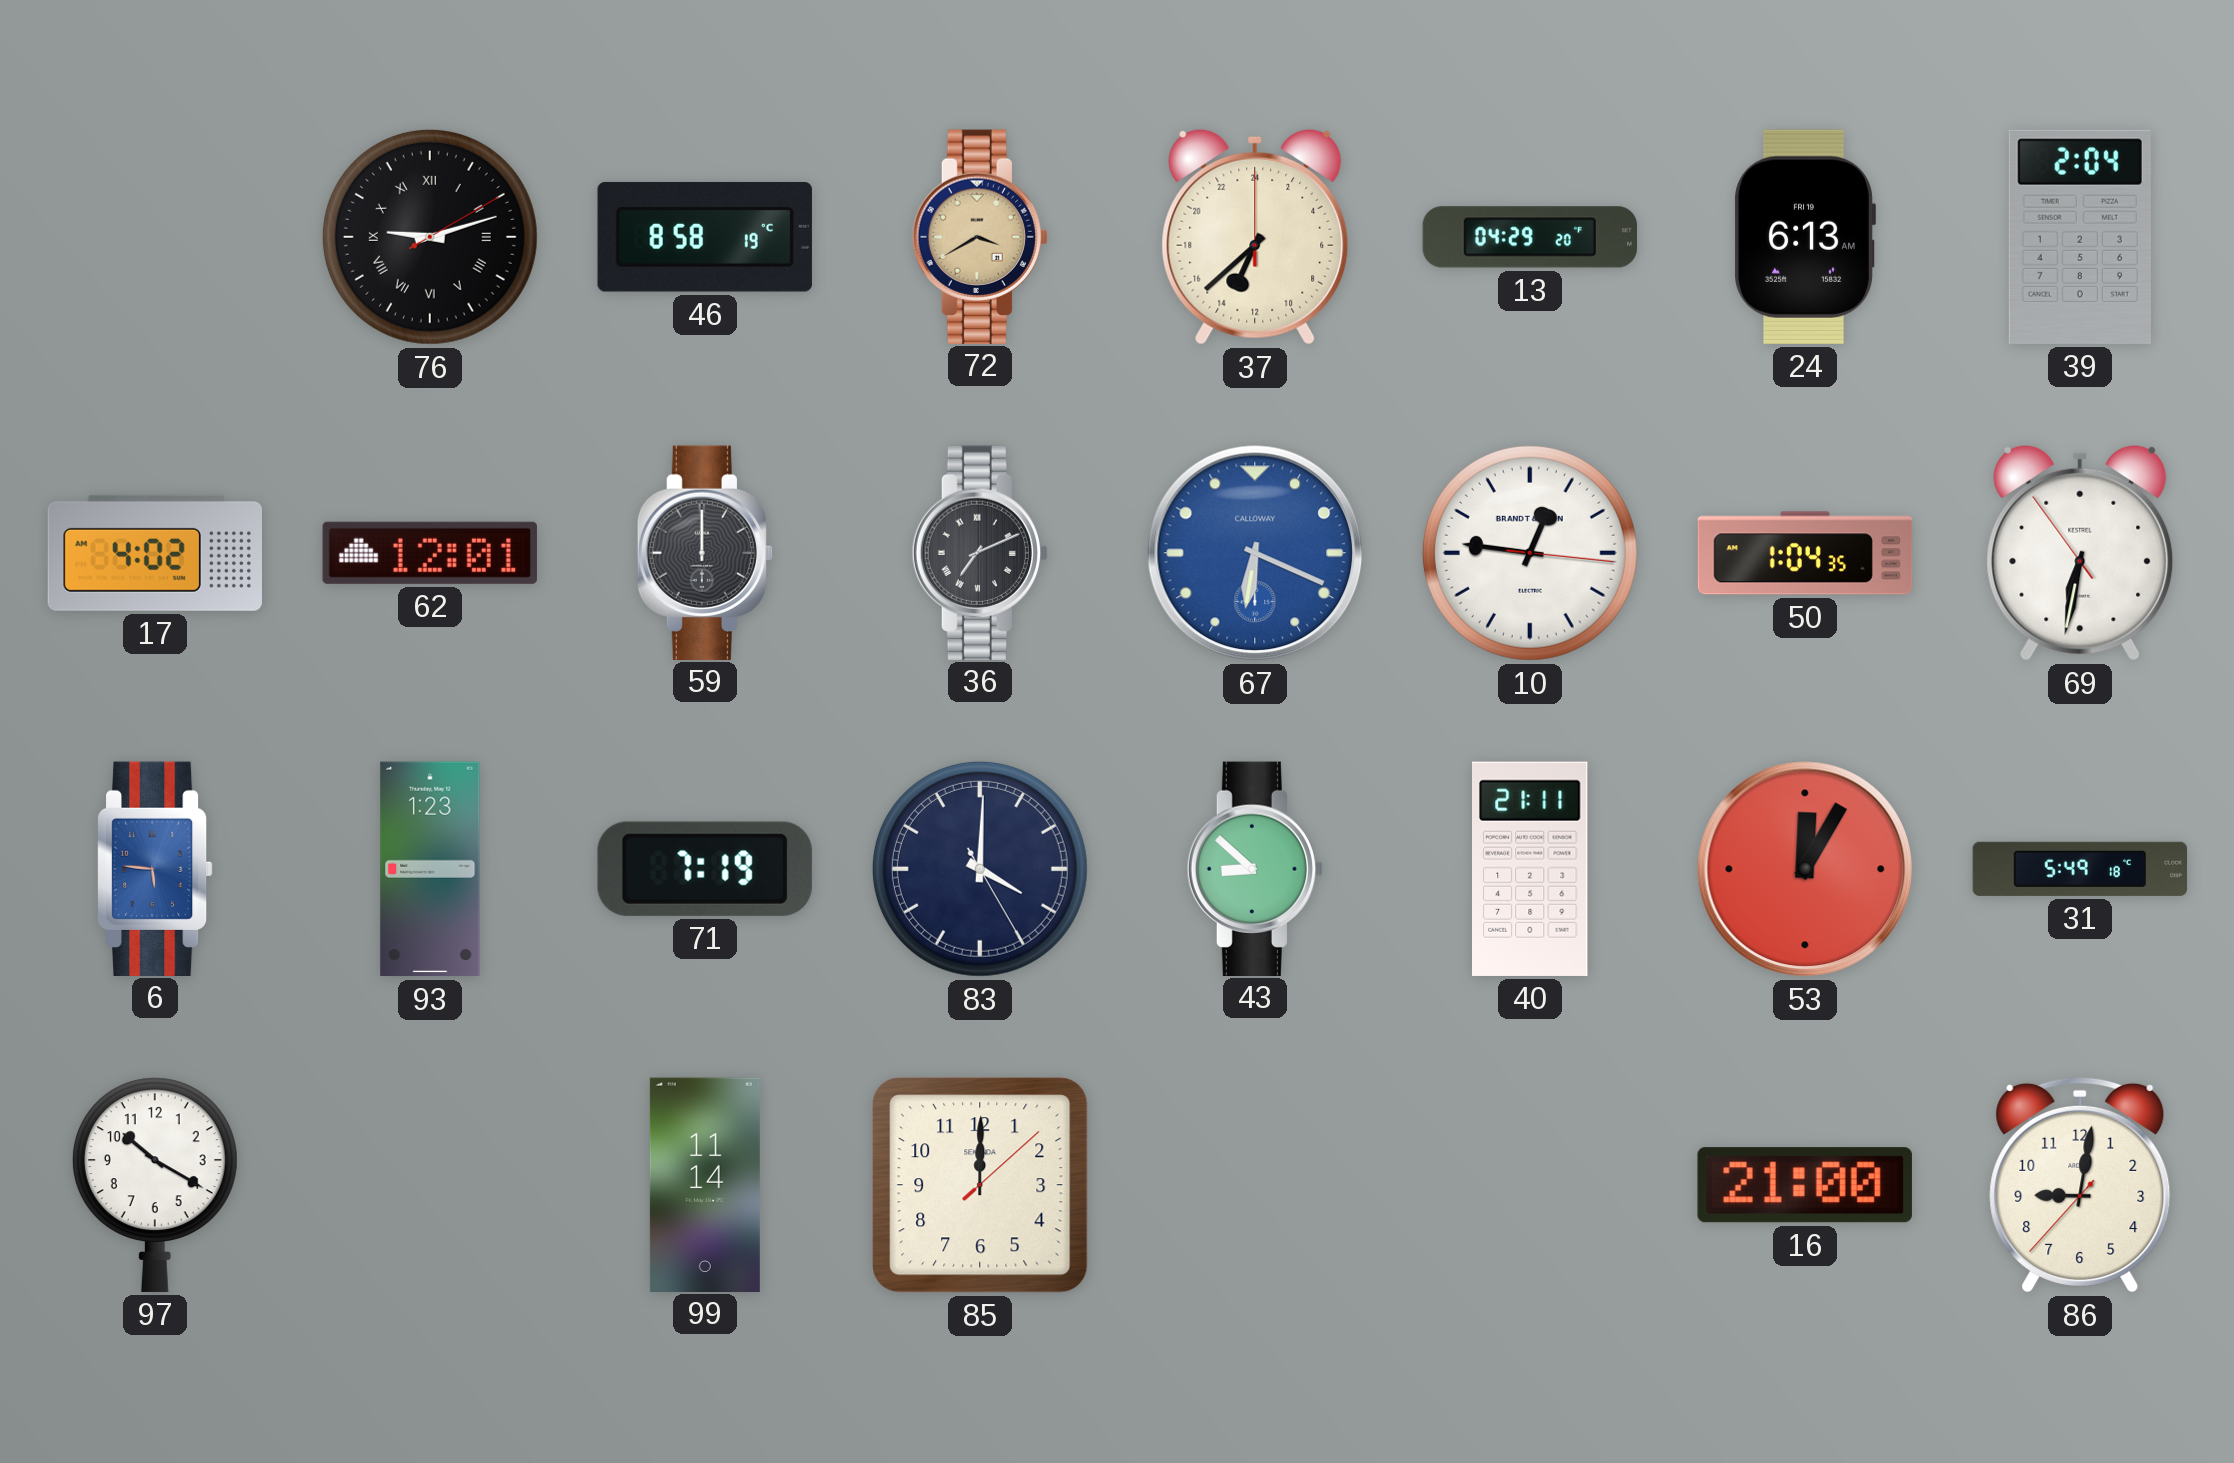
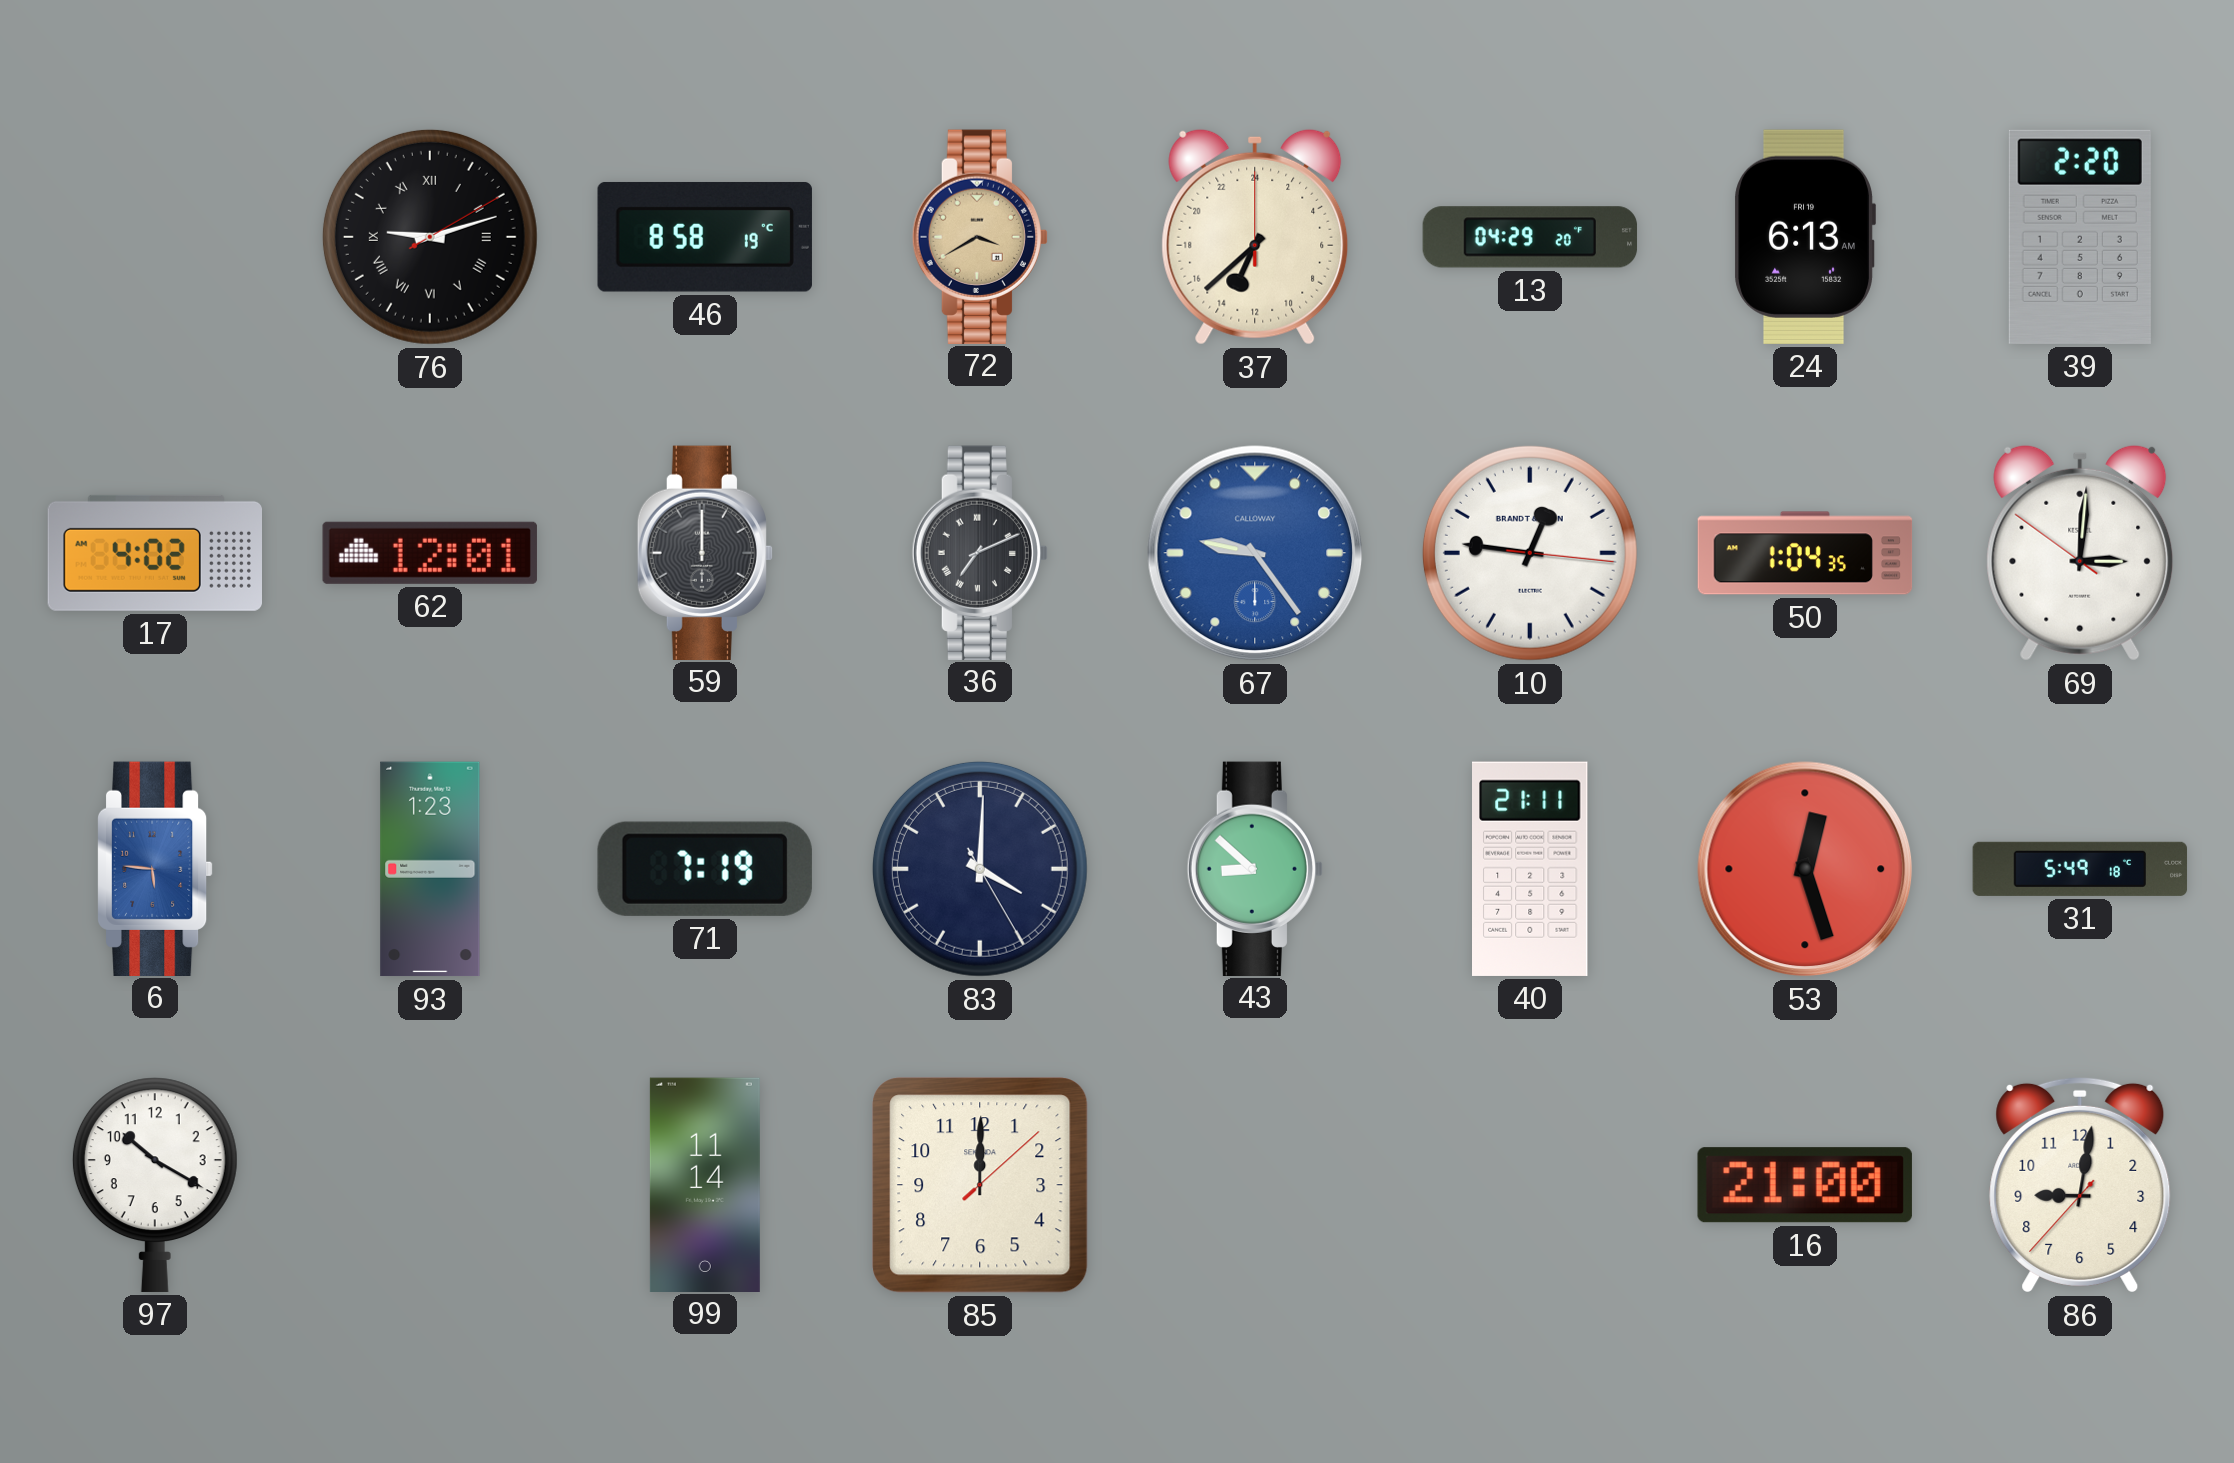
39: 2:04 -> 2:20 (2080, 237)
67: 6:19 -> 9:24 (1255, 553)
69: 6:31 -> 3:00 (2080, 553)
53: 12:05 -> 12:27 (1805, 869)
